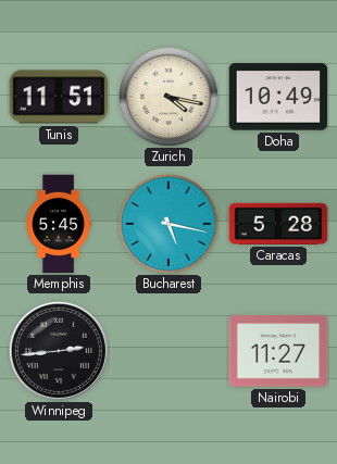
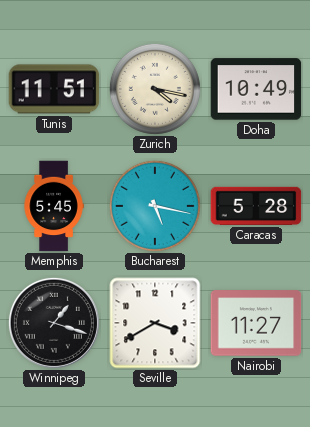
Winnipeg: 2:44 -> 1:18 (54, 323)
Seville: none -> 3:40 (155, 323)
